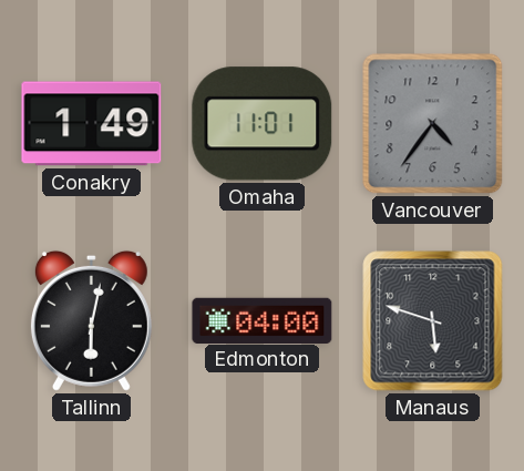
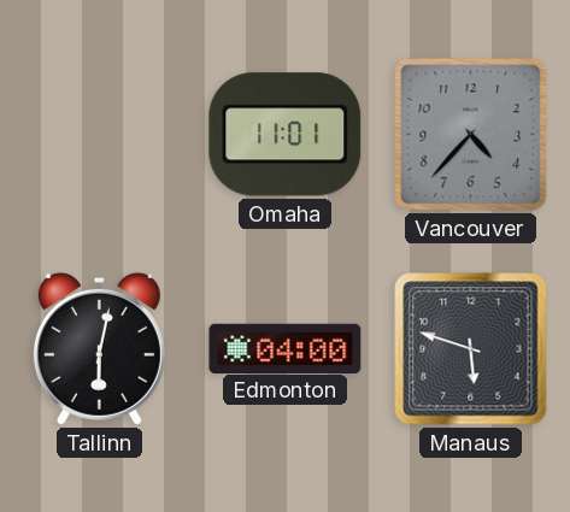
Conakry: 1:49 -> none (92, 124)
Vancouver: 4:36 -> 4:37 (471, 135)
